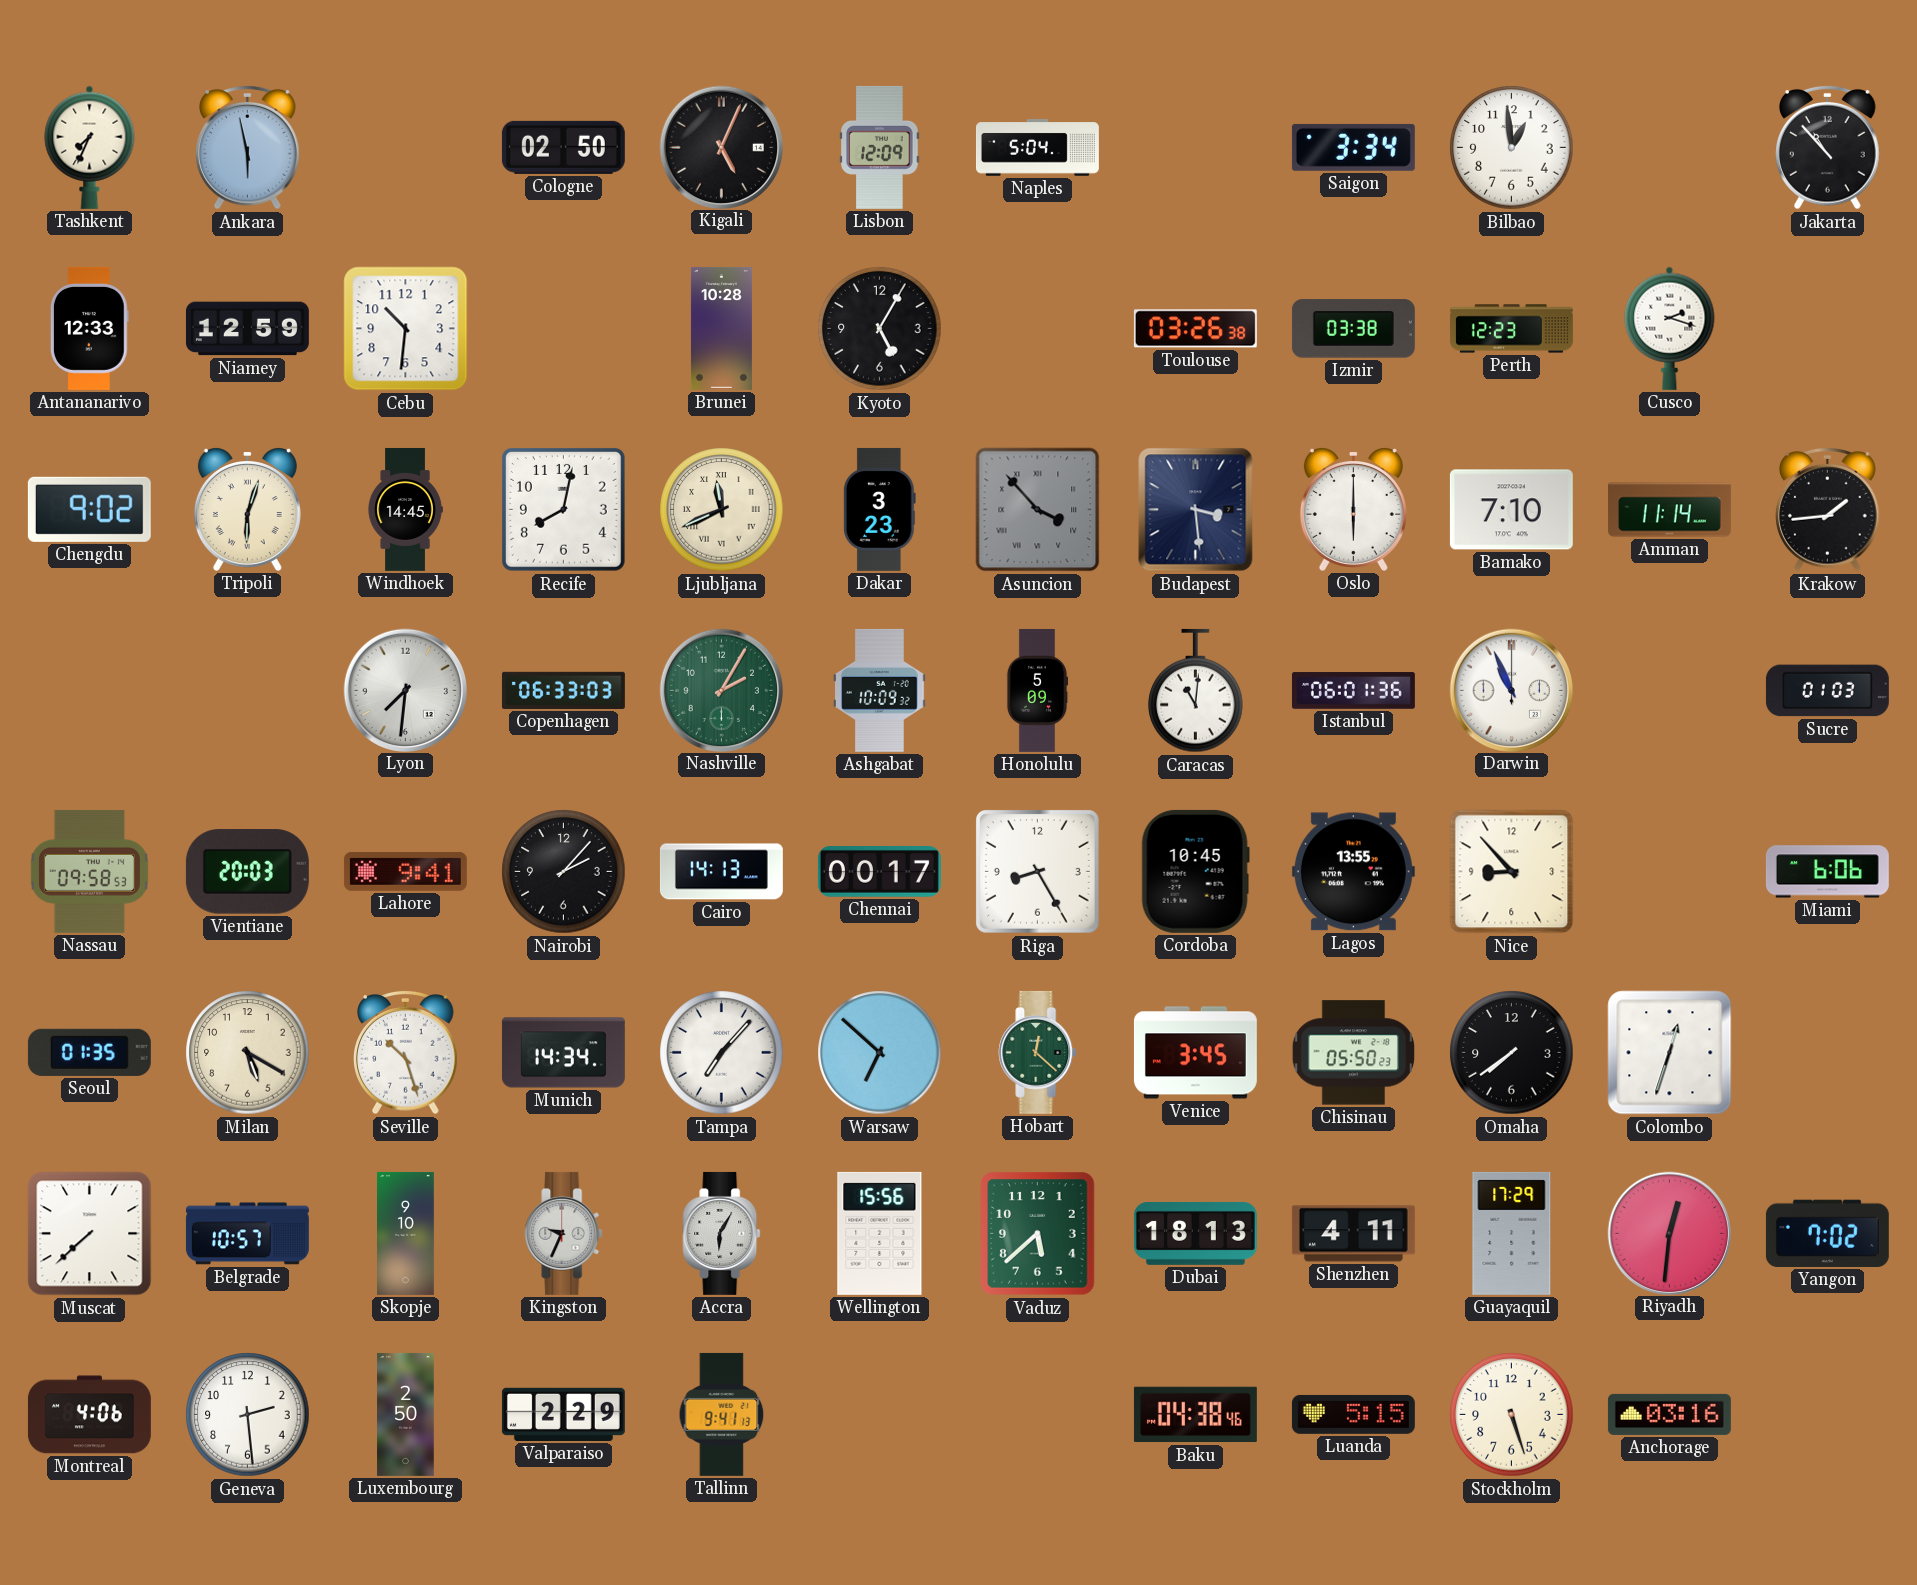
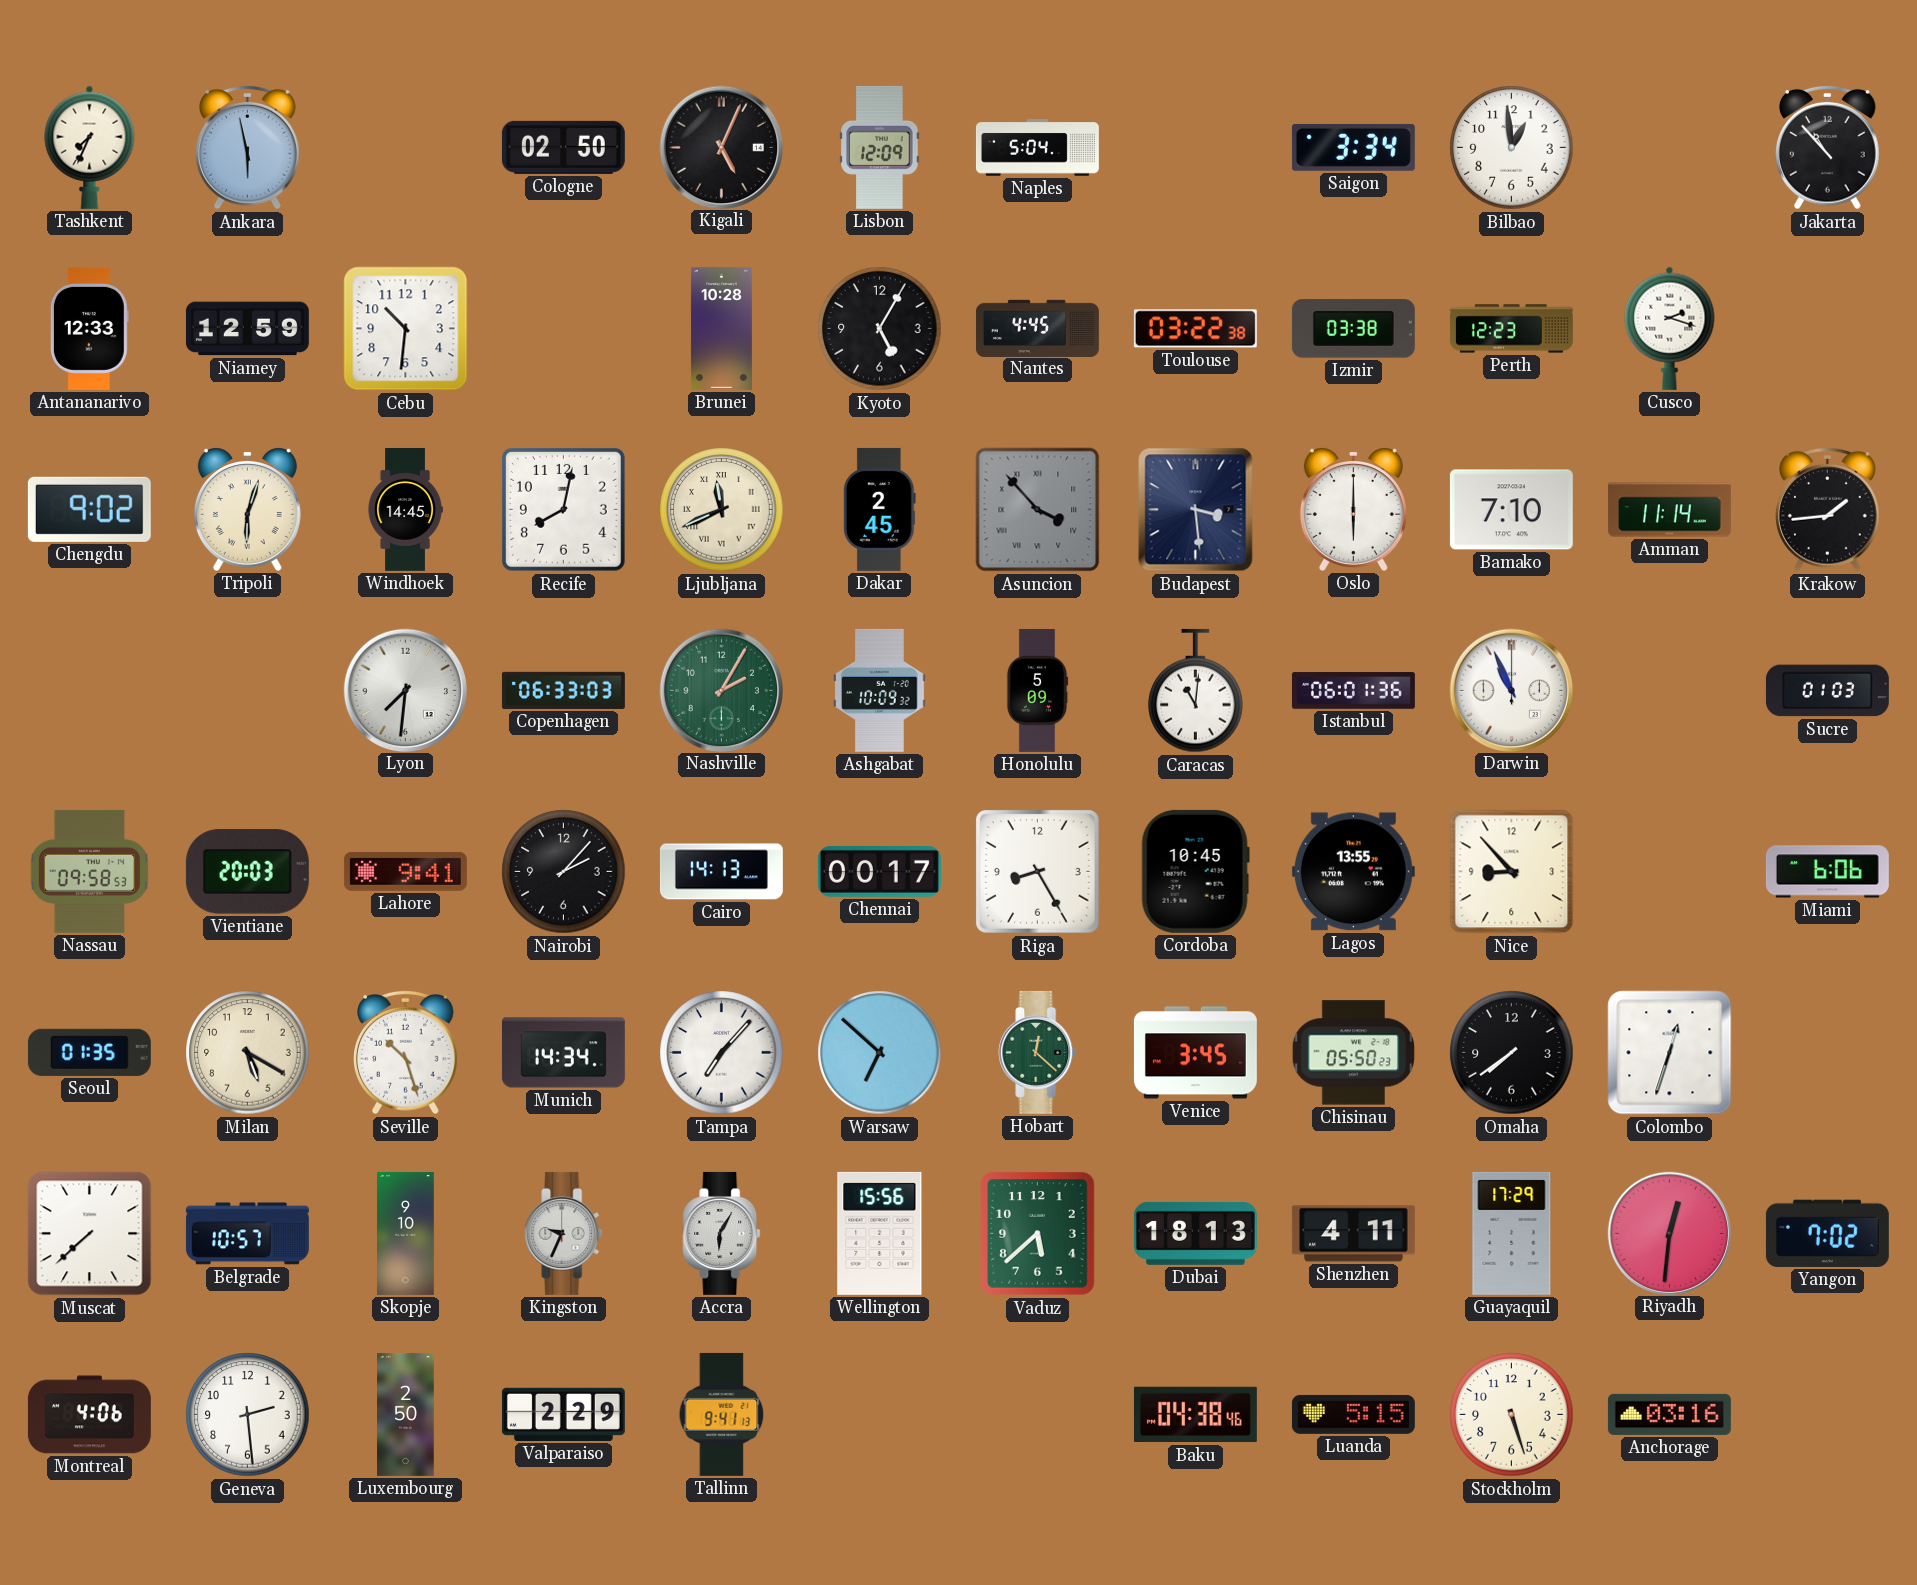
Nantes: none -> 4:45 (1037, 328)
Toulouse: 03:26 -> 03:22 (1195, 329)
Dakar: 3:23 -> 2:45 (879, 509)
